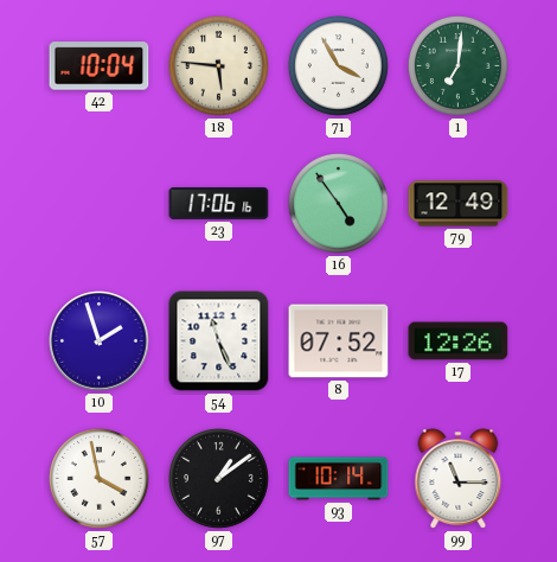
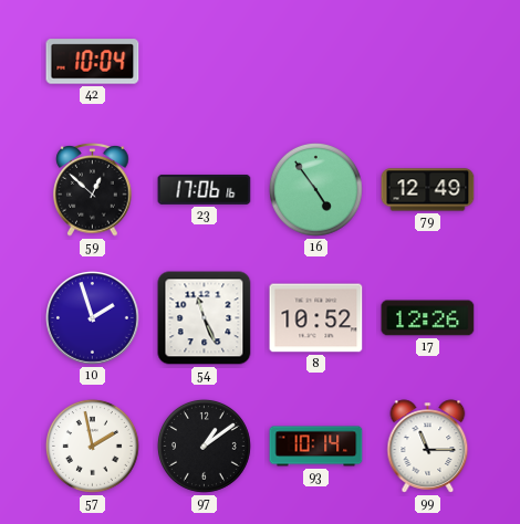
18: 5:46 -> none (218, 65)
71: 3:55 -> none (338, 65)
1: 7:01 -> none (457, 65)
59: none -> 12:52 (93, 190)
8: 07:52 -> 10:52 (316, 318)
57: 3:58 -> 1:58 (92, 446)
